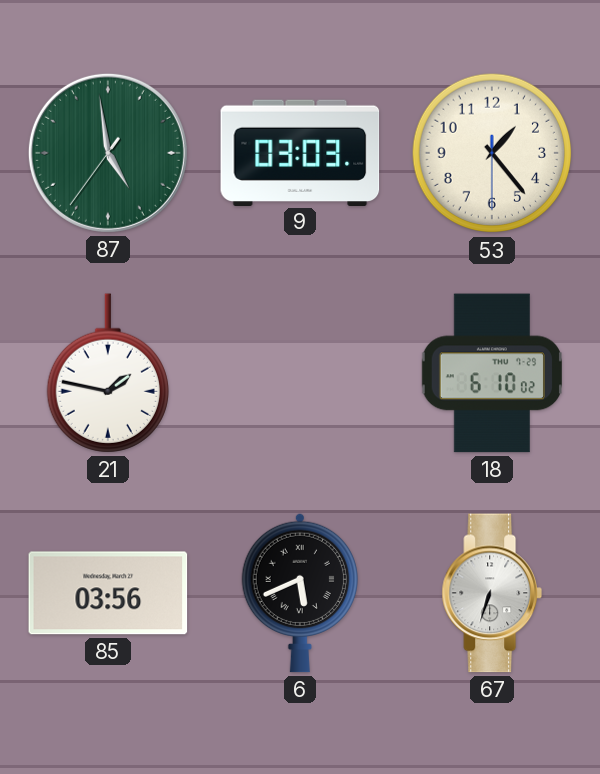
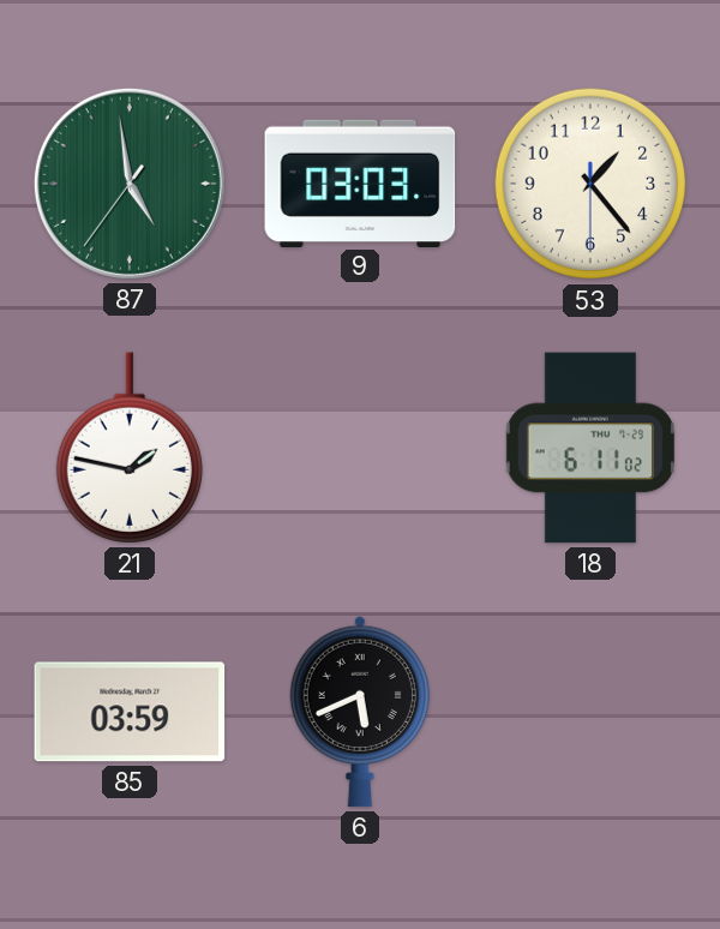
18: 6:10 -> 6:11 (590, 448)
85: 03:56 -> 03:59 (130, 712)
67: 6:33 -> none (492, 593)
